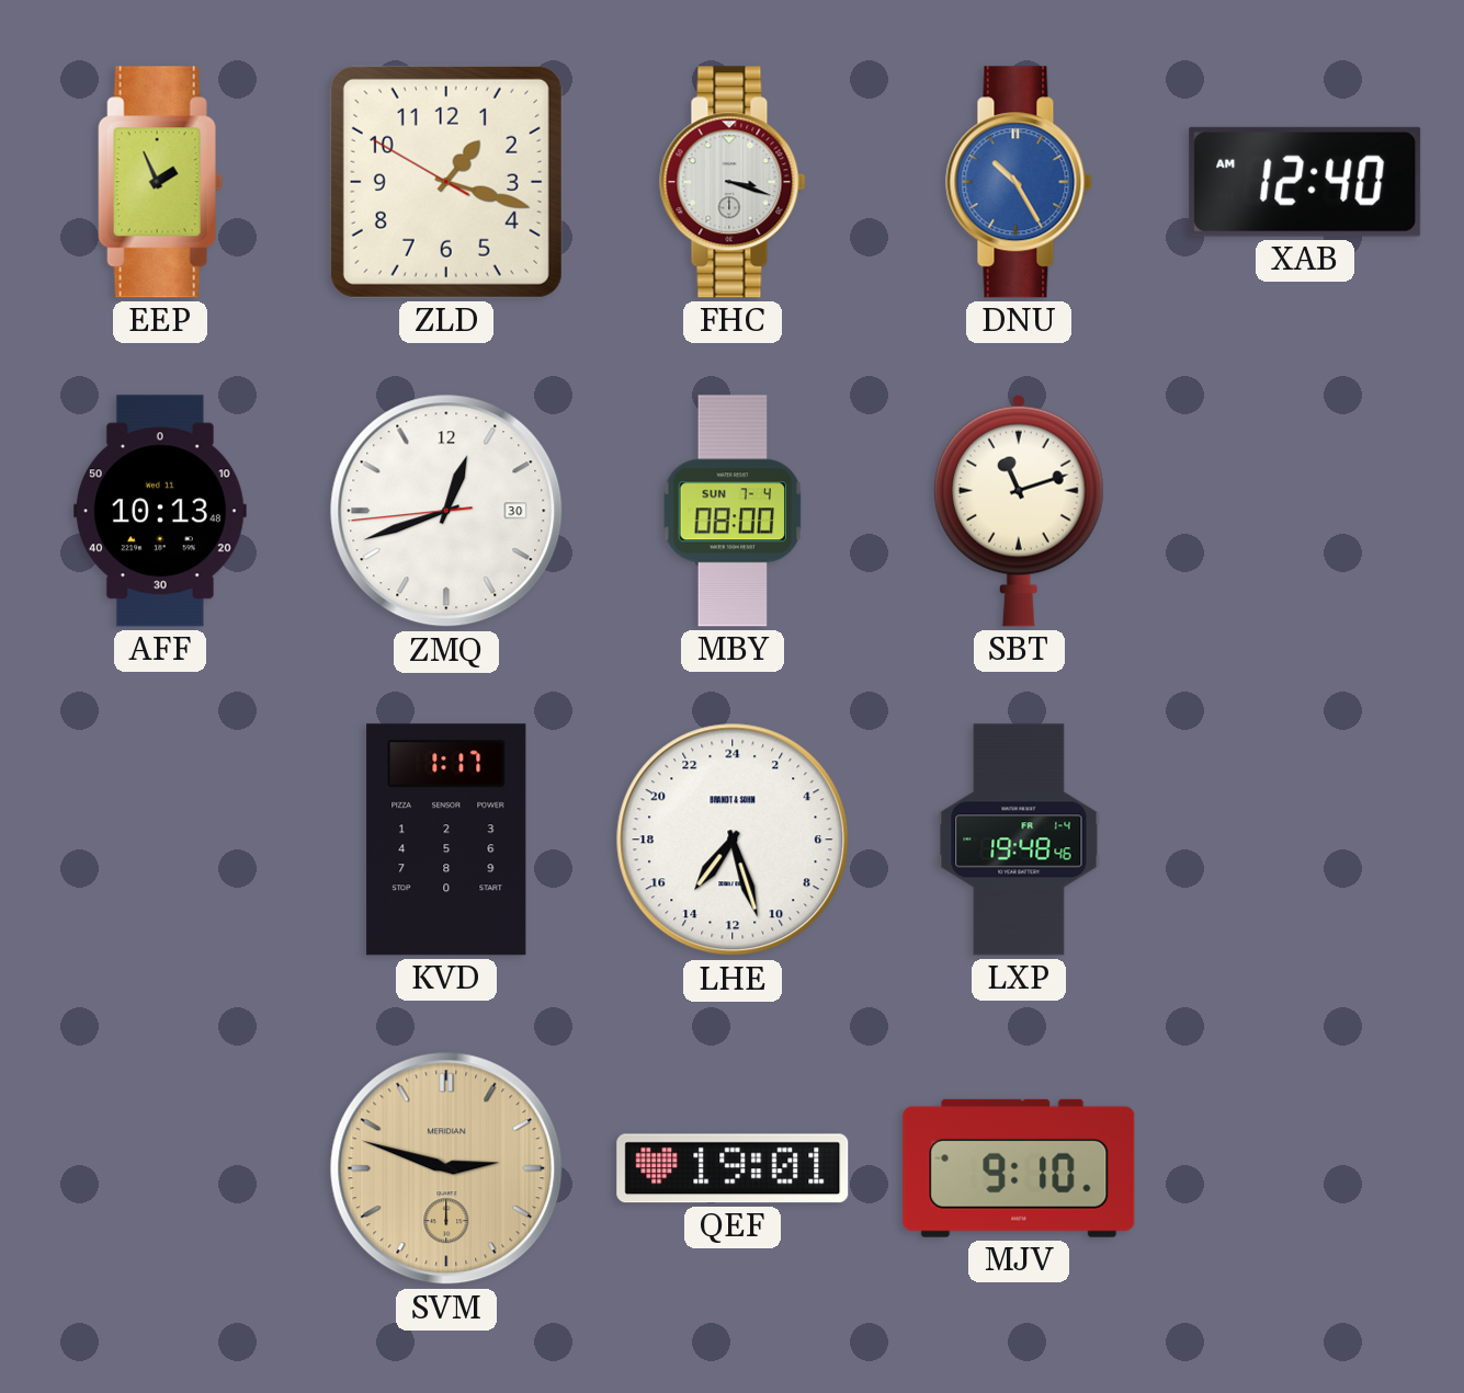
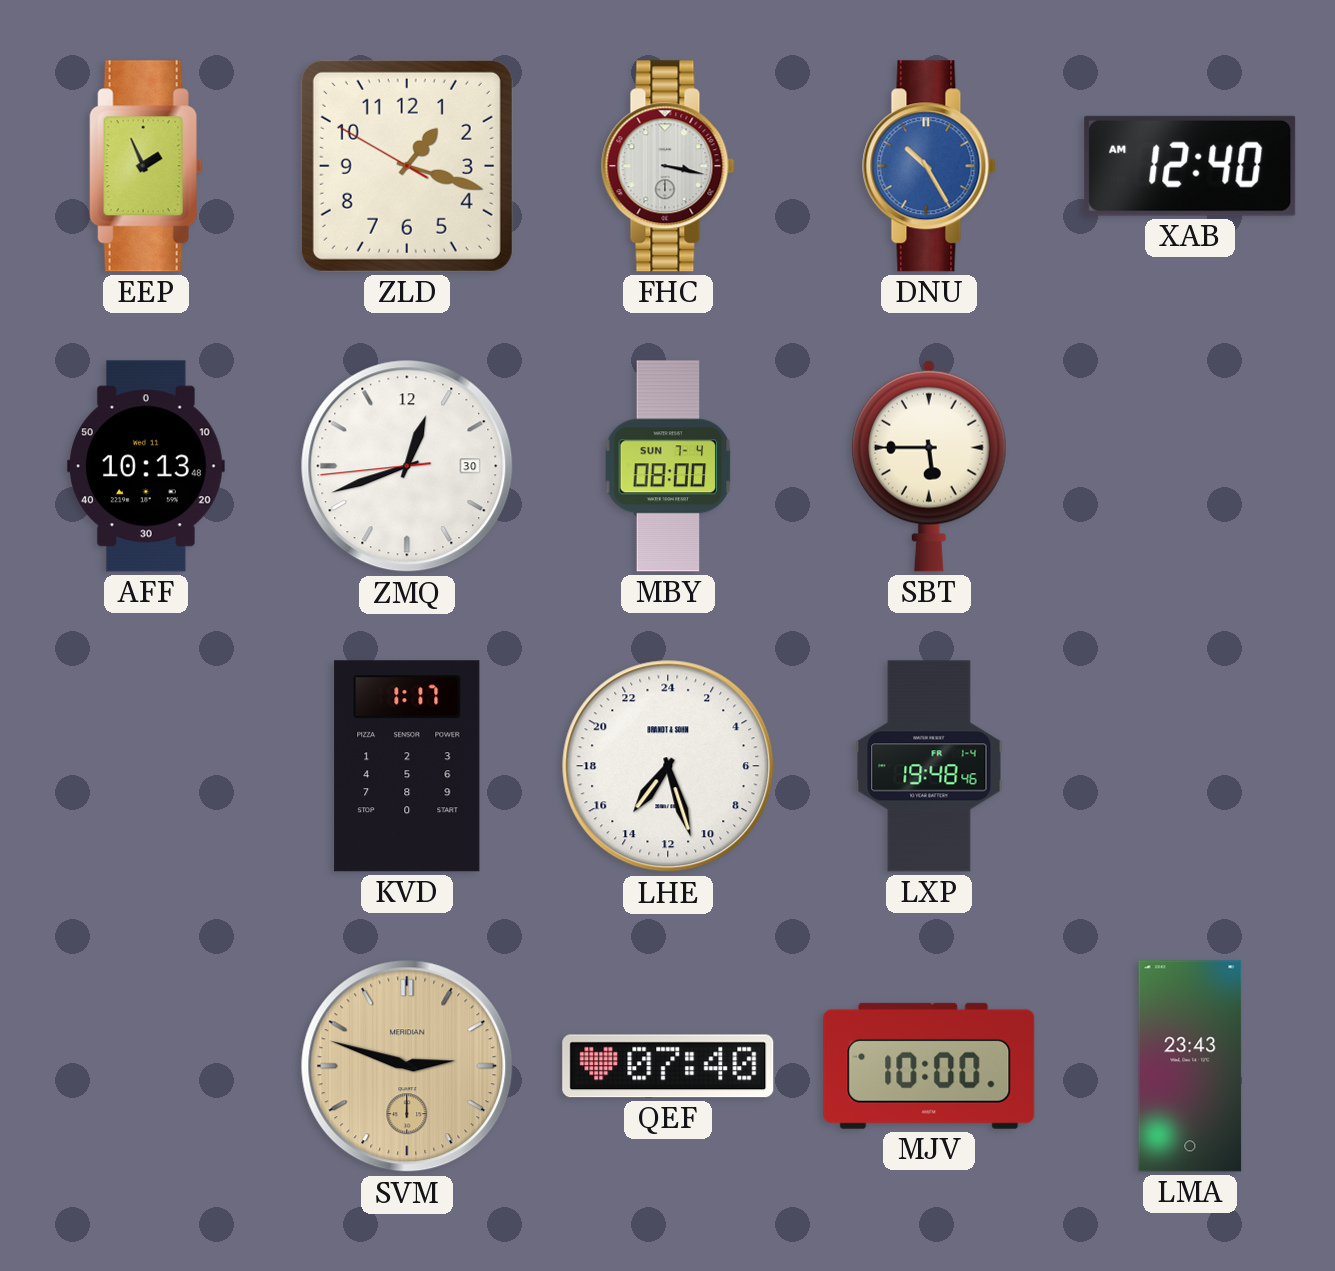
FHC: 3:18 -> 3:17 (668, 166)
SBT: 11:12 -> 5:45 (929, 466)
QEF: 19:01 -> 07:40 (668, 1066)
MJV: 9:10 -> 10:00 (929, 1066)
LMA: none -> 23:43 (1190, 1066)
